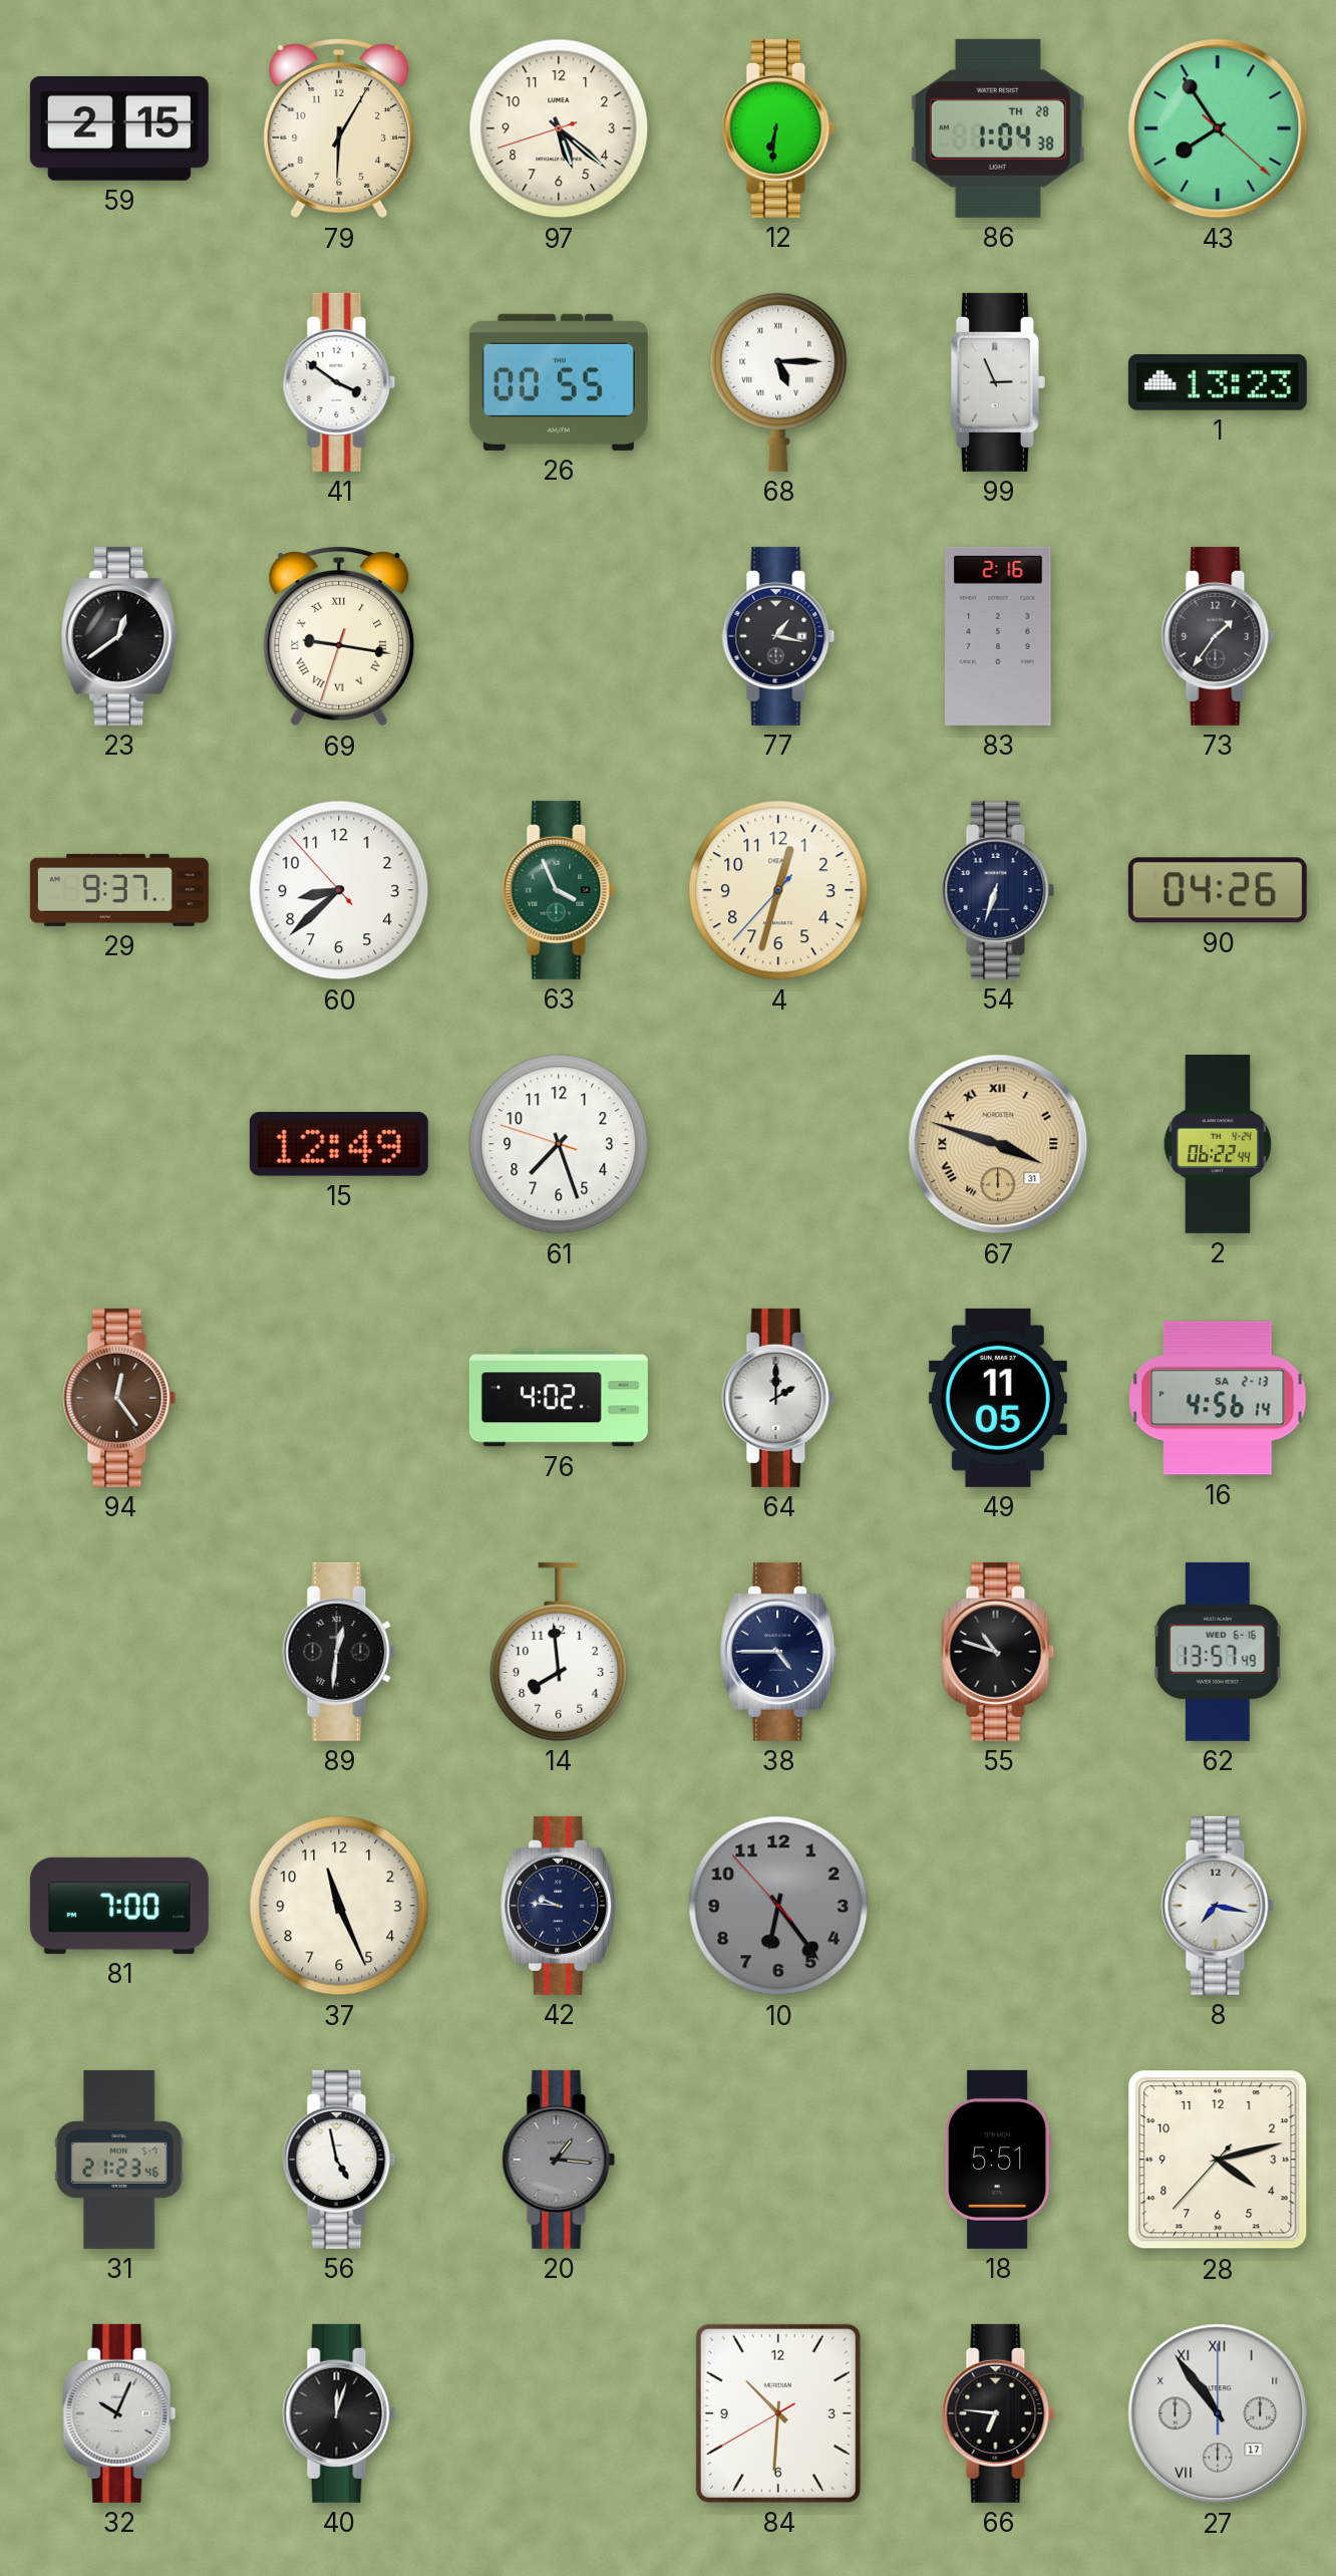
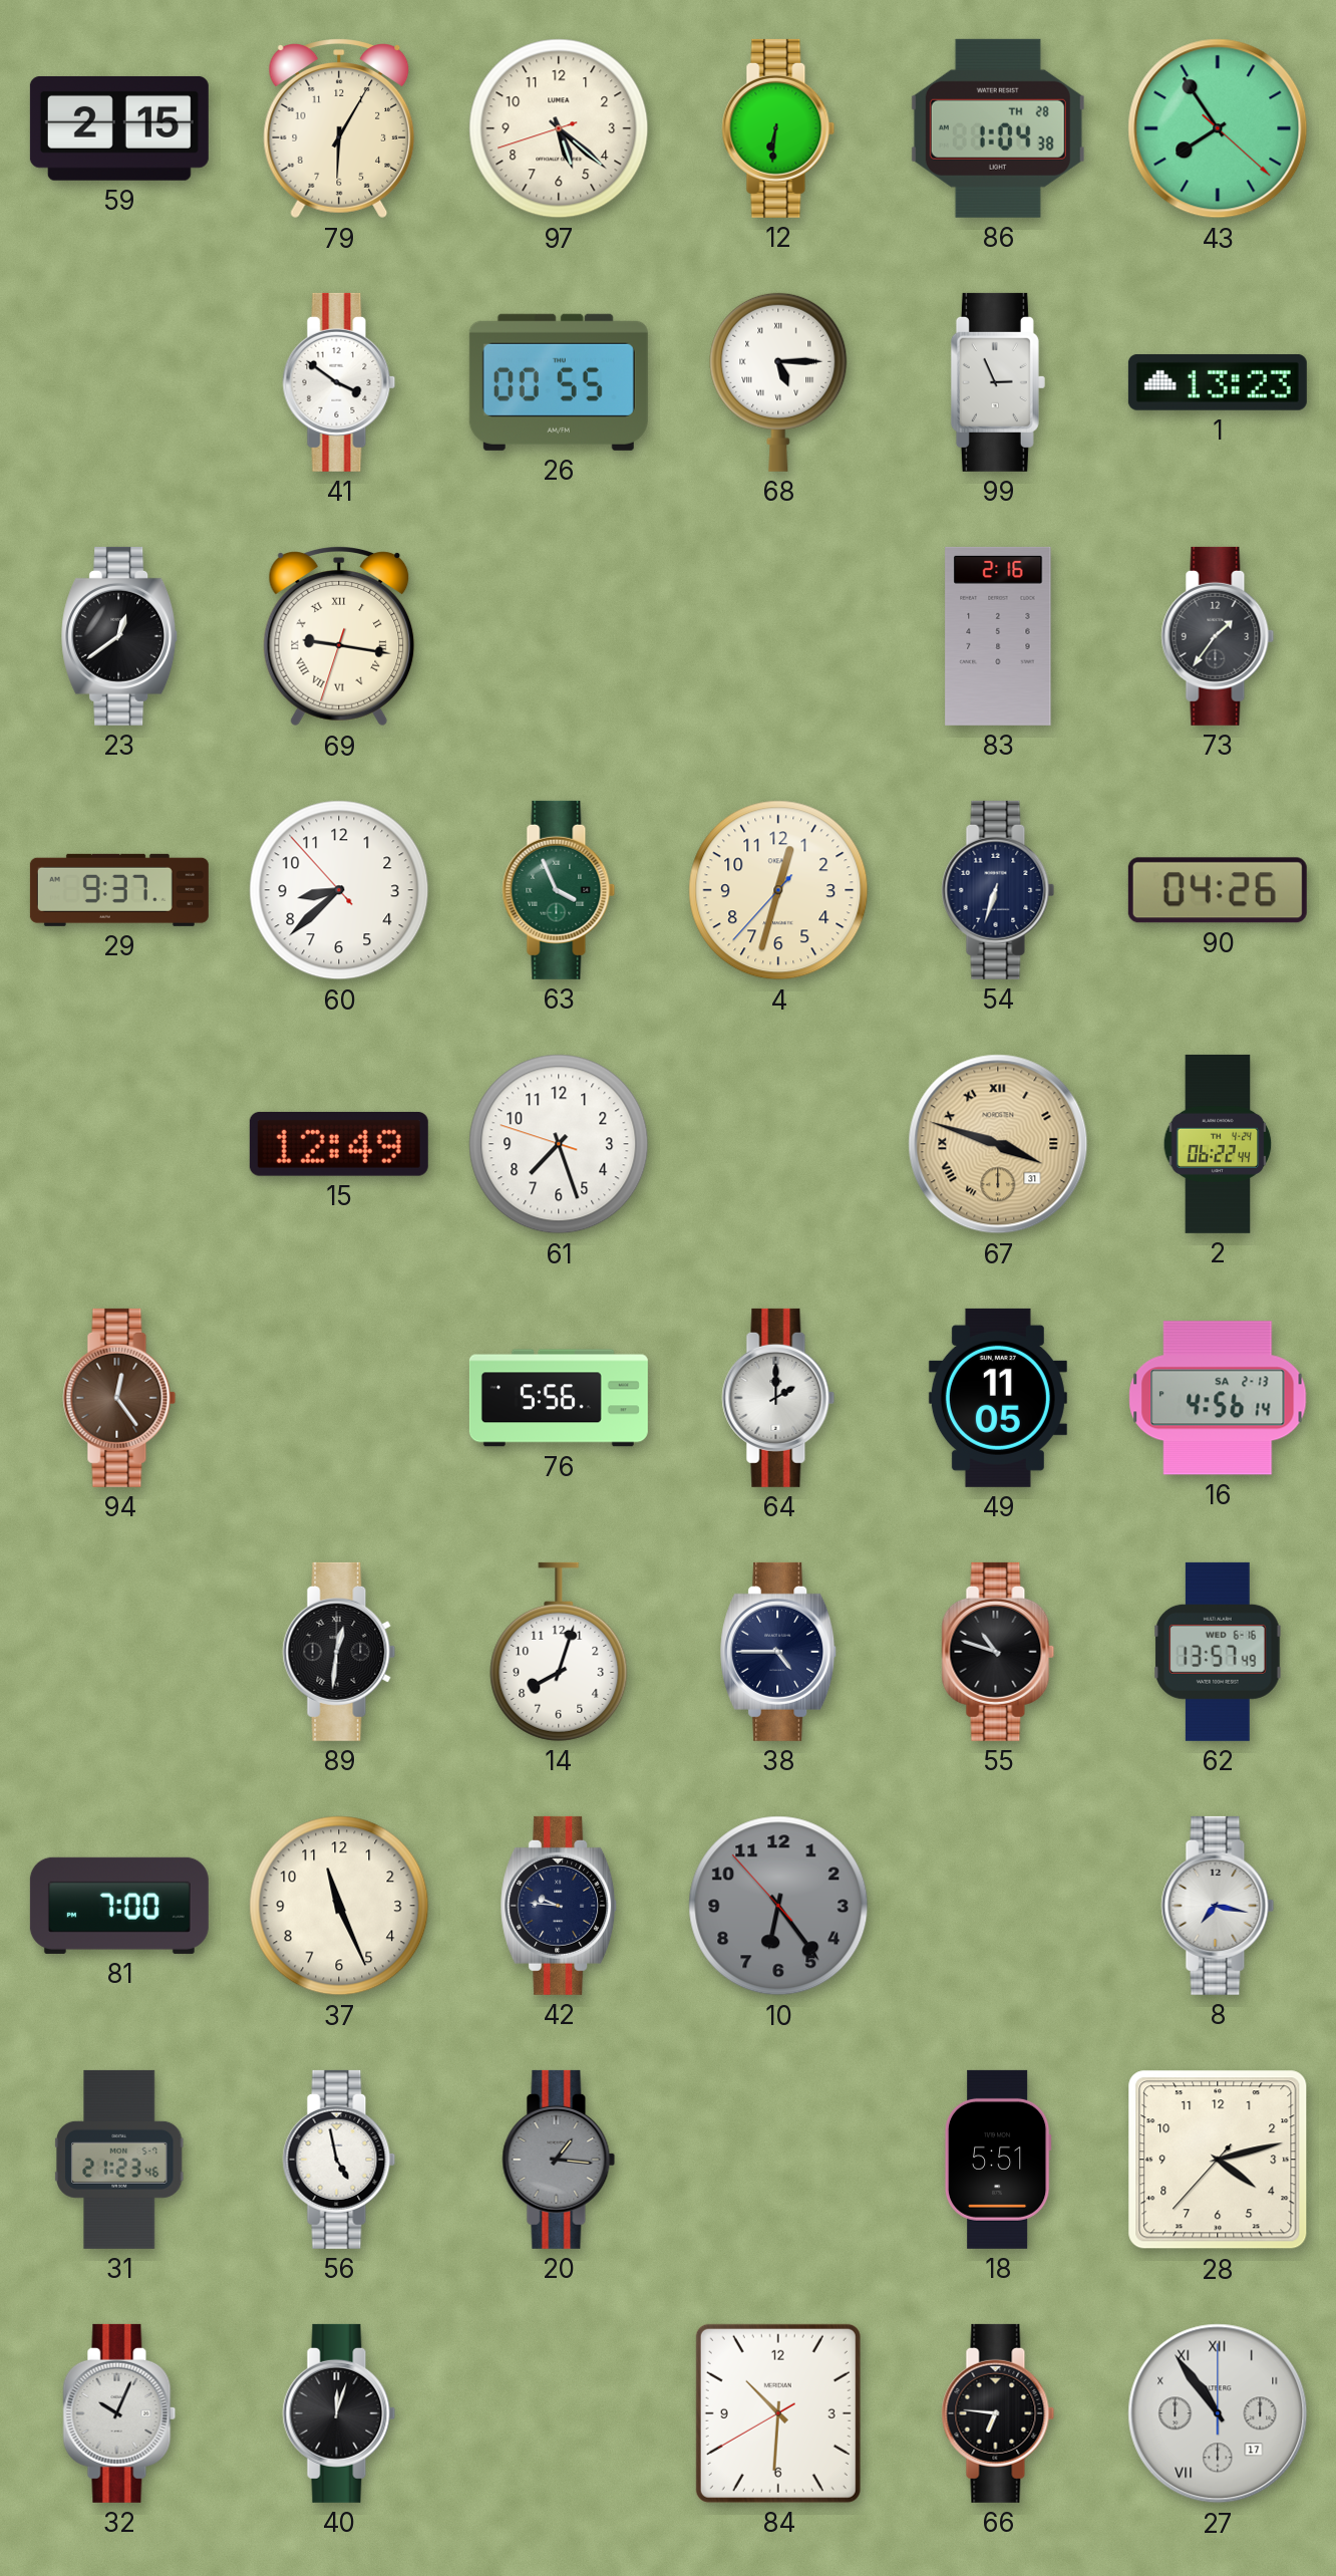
77: 1:17 -> none (778, 636)
76: 4:02 -> 5:56 (559, 1398)
14: 7:59 -> 8:03 (559, 1652)
